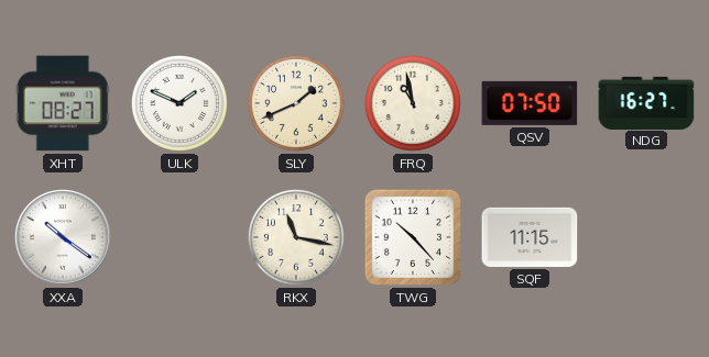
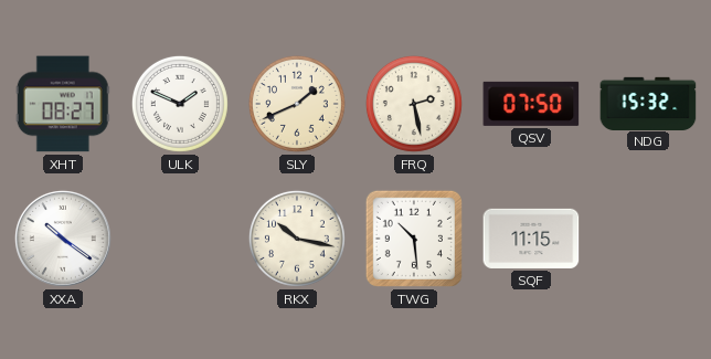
FRQ: 10:58 -> 2:28 (414, 104)
NDG: 16:27 -> 15:32 (648, 103)
RKX: 11:17 -> 10:17 (297, 239)
TWG: 10:23 -> 10:29 (414, 239)
